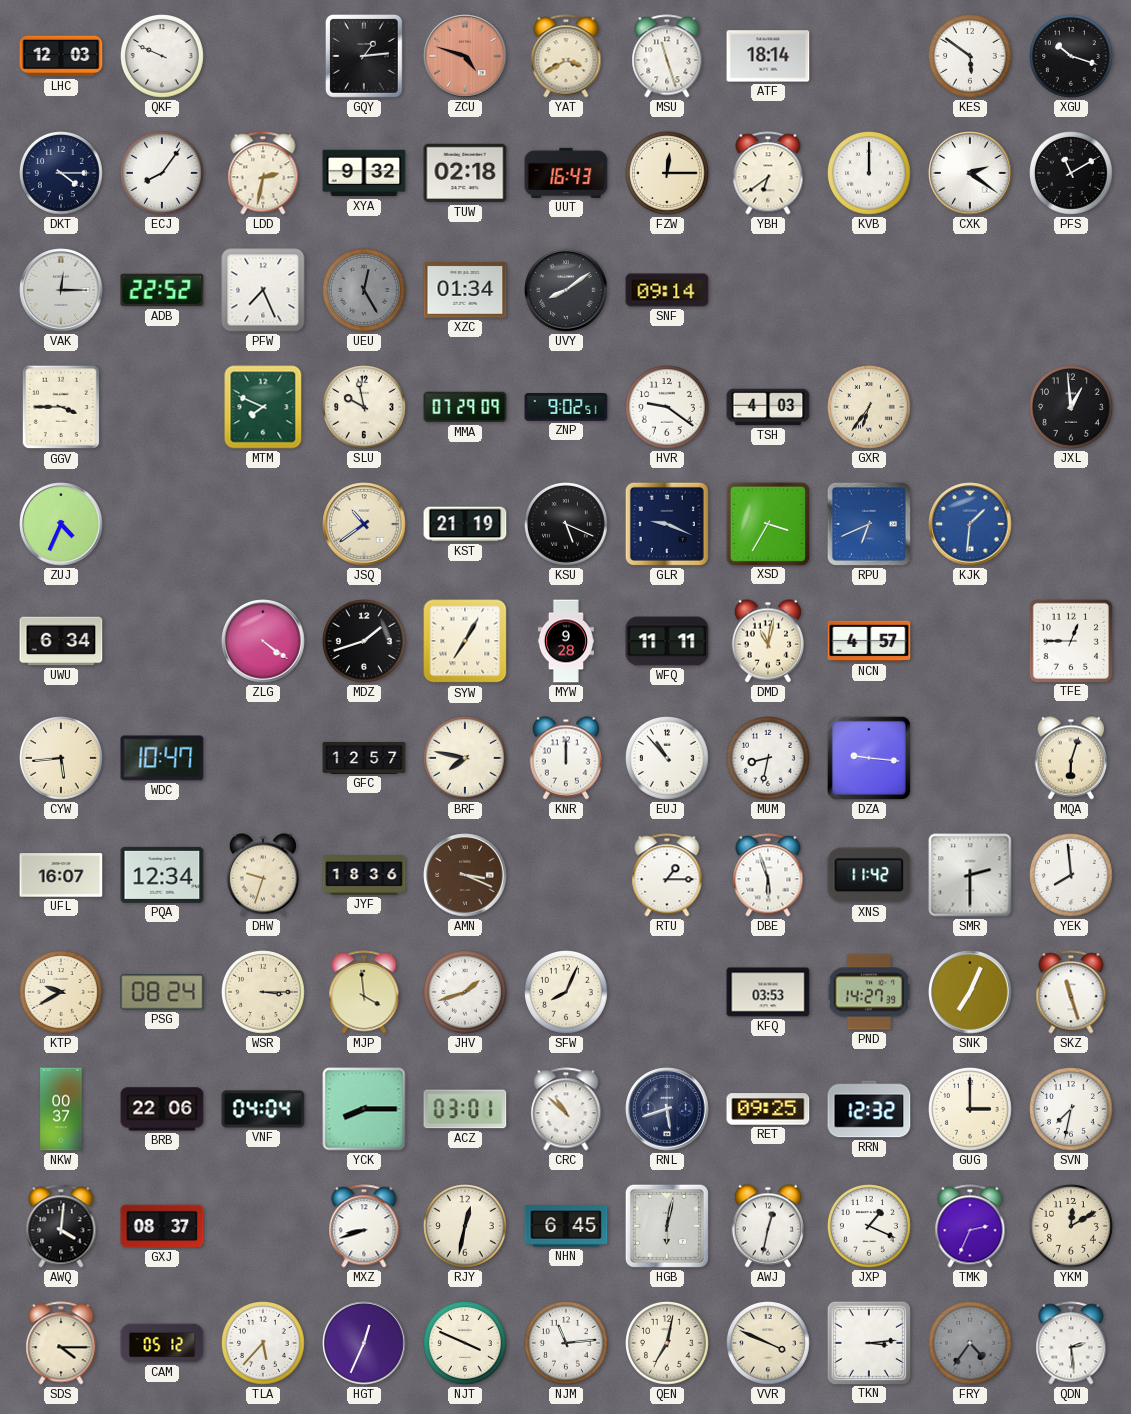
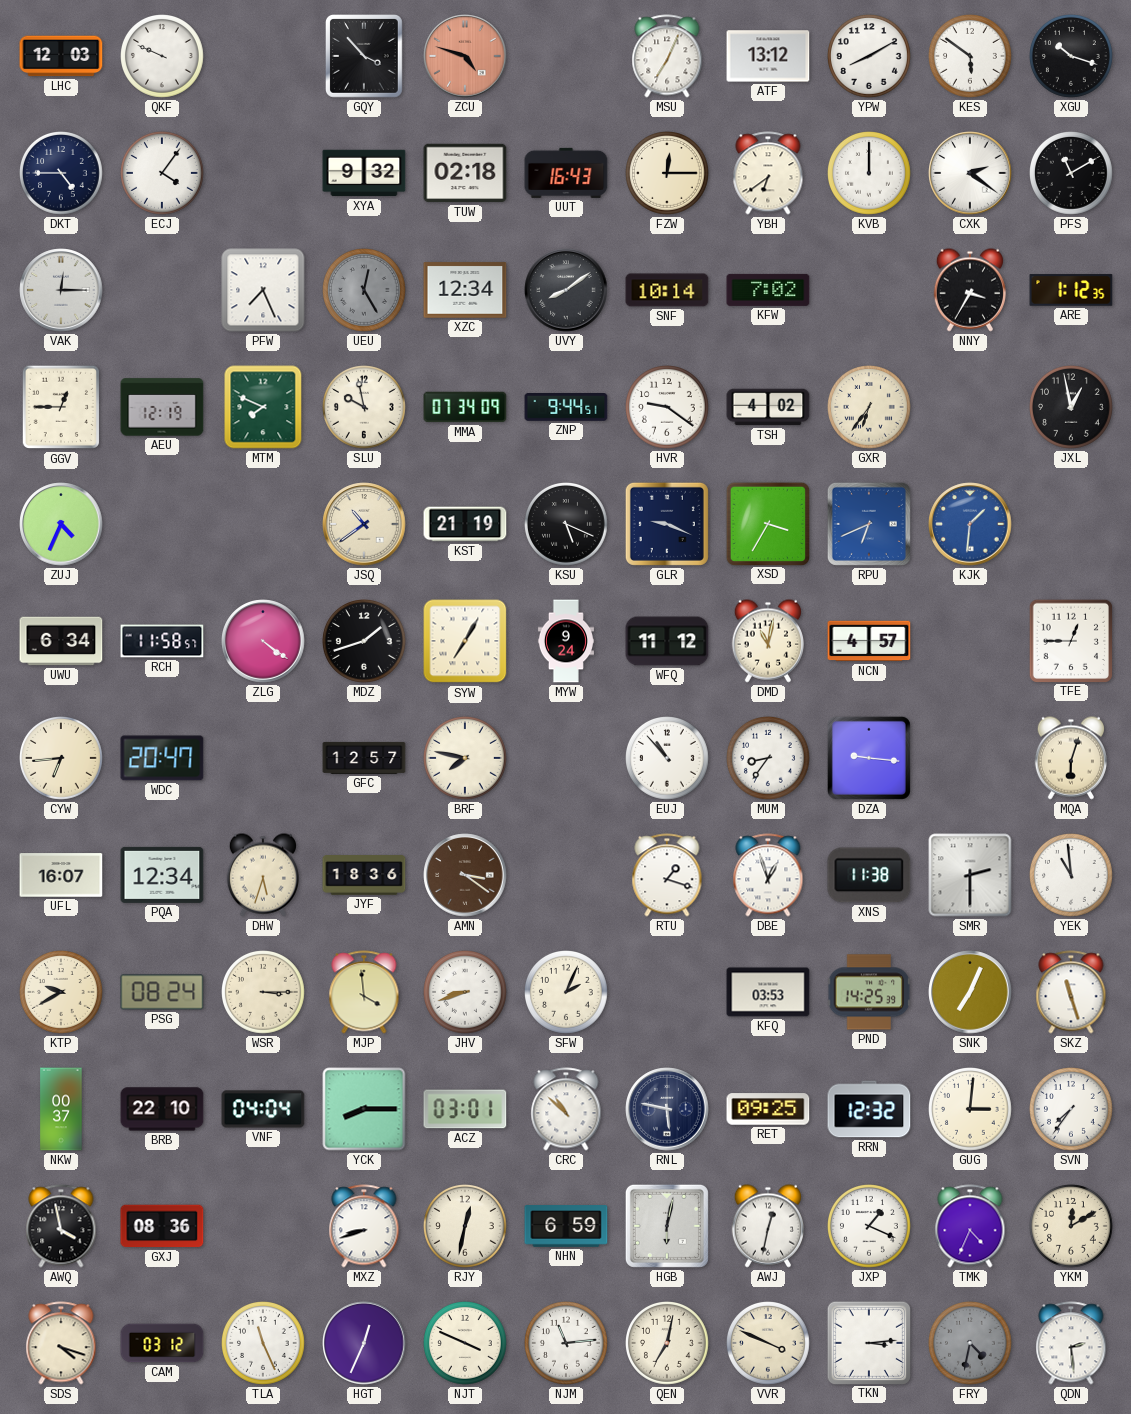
GQY: 1:14 -> 3:53 (364, 57)
YAT: 3:40 -> none (566, 56)
MSU: 11:27 -> 7:04 (667, 56)
ATF: 18:14 -> 13:12 (768, 56)
YPW: none -> 8:10 (870, 57)
DKT: 4:15 -> 4:45 (62, 174)
ECJ: 8:06 -> 4:06 (163, 174)
LDD: 2:32 -> none (263, 173)
ADB: 22:52 -> none (162, 290)
XZC: 01:34 -> 12:34 (465, 290)
SNF: 09:14 -> 10:14 (667, 290)
KFW: none -> 7:02 (768, 290)
NNY: none -> 3:35 (969, 290)
ARE: none -> 1:12 (1071, 290)
GGV: 3:45 -> 12:45 (60, 407)
AEU: none -> 12:19 (162, 407)
MMA: 07:29 -> 07:34 (465, 407)
ZNP: 9:02 -> 9:44 (566, 408)
TSH: 4:03 -> 4:02 (768, 407)
JXL: 12:59 -> 12:58 (1072, 408)
RCH: none -> 11:58 (162, 641)
MYW: 9:28 -> 9:24 (566, 641)
WFQ: 11:11 -> 11:12 (667, 641)
CYW: 5:44 -> 6:44 (62, 759)
WDC: 10:47 -> 20:47 (162, 758)
KNR: 12:00 -> none (565, 758)
MUM: 8:32 -> 8:36 (769, 759)
DHW: 9:33 -> 5:33 (262, 875)
AMN: 3:19 -> 3:21 (465, 875)
RTU: 1:15 -> 1:18 (667, 875)
DBE: 5:57 -> 12:57 (768, 875)
XNS: 11:42 -> 11:38 (869, 875)
YEK: 7:59 -> 10:59 (1072, 876)
JHV: 1:42 -> 8:42 (466, 993)
SFW: 8:04 -> 2:04 (567, 993)
PND: 14:27 -> 14:25 (869, 992)
BRB: 22:06 -> 22:10 (162, 1109)
RNL: 5:42 -> 5:47 (667, 1109)
GUG: 3:00 -> 3:01 (971, 1110)
SVN: 7:32 -> 7:36 (1072, 1110)
AWQ: 4:01 -> 3:58 (61, 1226)
GXJ: 08:37 -> 08:36 (162, 1226)
NHN: 6:45 -> 6:59 (566, 1226)
TMK: 2:34 -> 4:34 (970, 1226)
SDS: 4:15 -> 4:18 (61, 1343)
CAM: 05:12 -> 03:12 (162, 1343)
TLA: 5:37 -> 11:26 (264, 1344)
FRY: 4:36 -> 4:32 (971, 1344)
